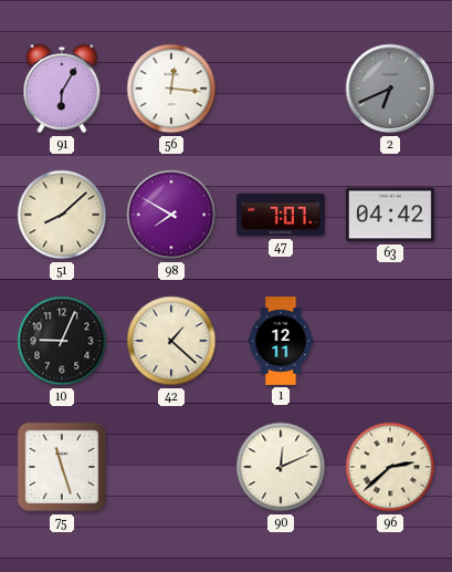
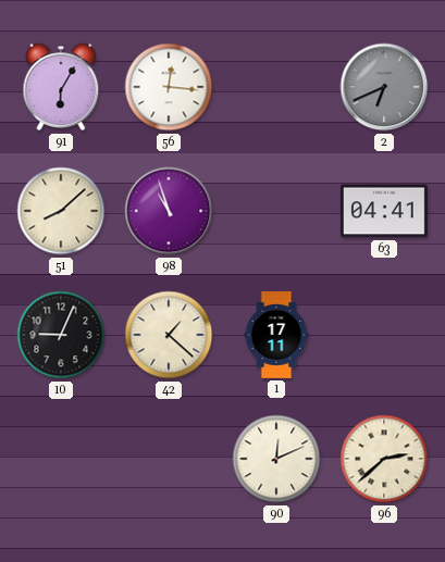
98: 7:50 -> 10:57 (169, 211)
47: 7:07 -> none (281, 215)
63: 04:42 -> 04:41 (384, 211)
1: 12:11 -> 17:11 (276, 336)
75: 11:27 -> none (62, 467)
